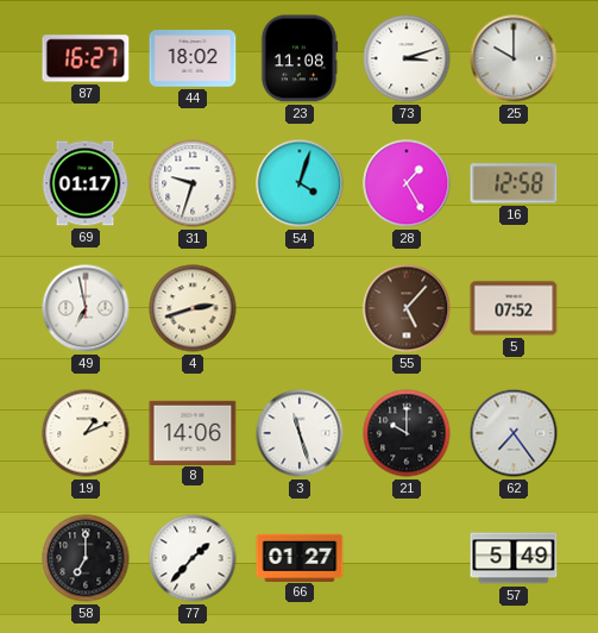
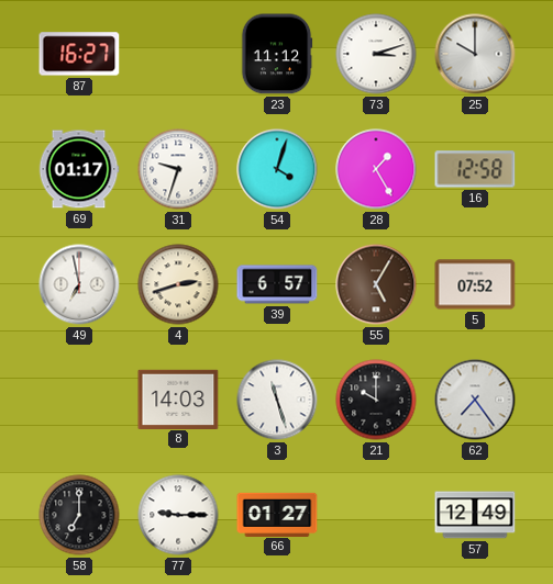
44: 18:02 -> none (193, 58)
23: 11:08 -> 11:12 (277, 54)
39: none -> 6:57 (277, 284)
55: 5:07 -> 5:05 (376, 284)
19: 1:11 -> none (86, 433)
8: 14:06 -> 14:03 (178, 398)
77: 1:37 -> 9:15 (178, 515)
57: 5:49 -> 12:49 (475, 515)
